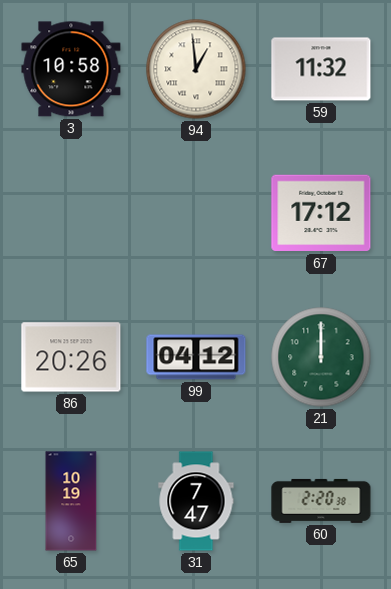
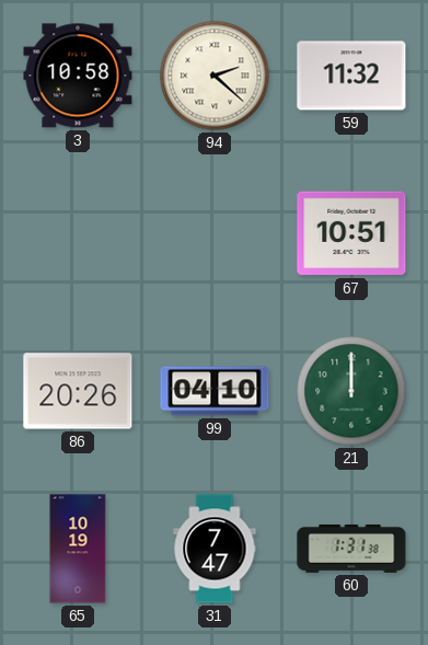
94: 12:59 -> 2:22 (215, 76)
67: 17:12 -> 10:51 (351, 233)
99: 04:12 -> 04:10 (215, 391)
60: 2:20 -> 1:31 (351, 549)
